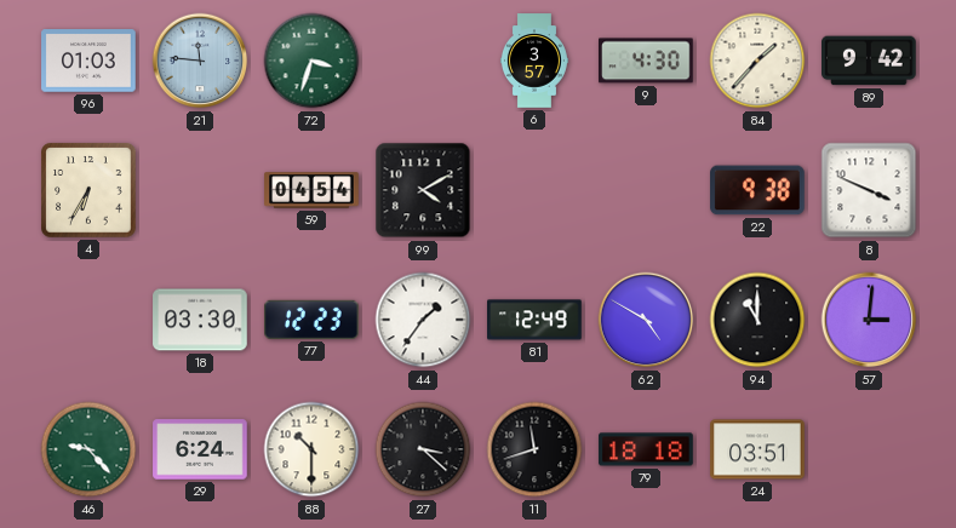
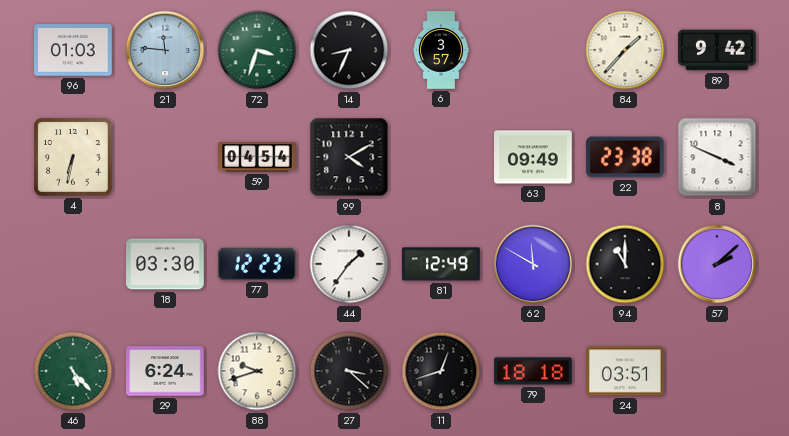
14: none -> 8:34 (349, 50)
9: 4:30 -> none (647, 61)
4: 6:35 -> 6:32 (73, 157)
63: none -> 09:49 (533, 157)
22: 9:38 -> 23:38 (625, 157)
62: 4:50 -> 11:50 (533, 264)
57: 3:01 -> 2:08 (717, 264)
46: 9:23 -> 5:23 (73, 371)
88: 10:30 -> 9:42 (257, 371)
11: 11:42 -> 12:42 (441, 371)
